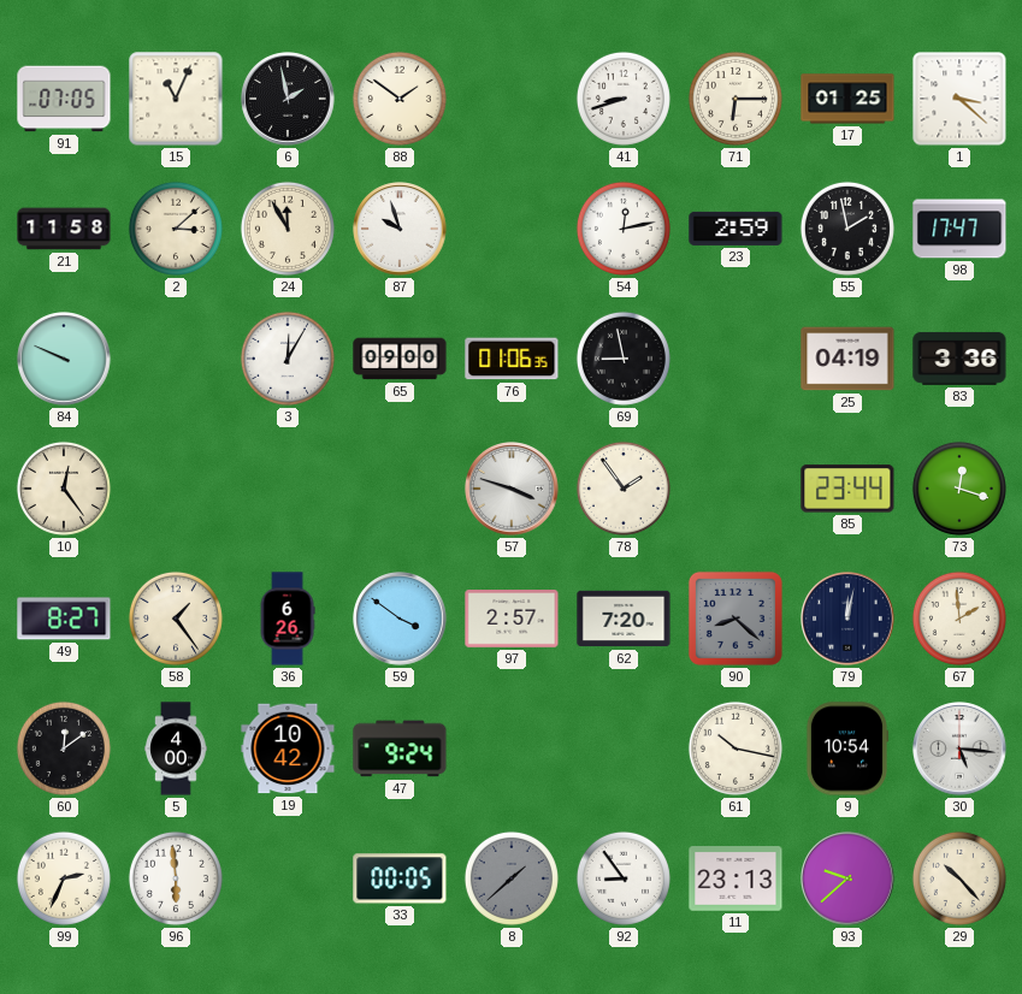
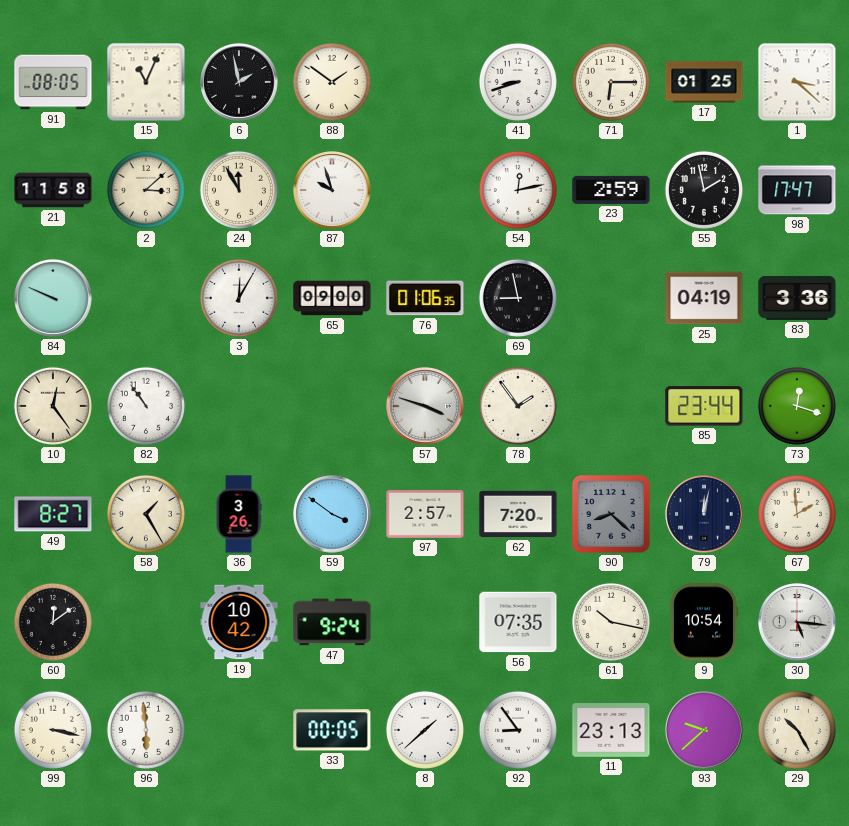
91: 07:05 -> 08:05 (53, 82)
82: none -> 10:54 (146, 406)
58: 1:24 -> 1:25 (146, 514)
36: 6:26 -> 3:26 (239, 514)
5: 4:00 -> none (176, 749)
56: none -> 07:35 (518, 622)
99: 2:34 -> 3:17 (53, 730)
8 dial: grey -> white (425, 730)
29: 10:23 -> 10:25 (797, 730)
